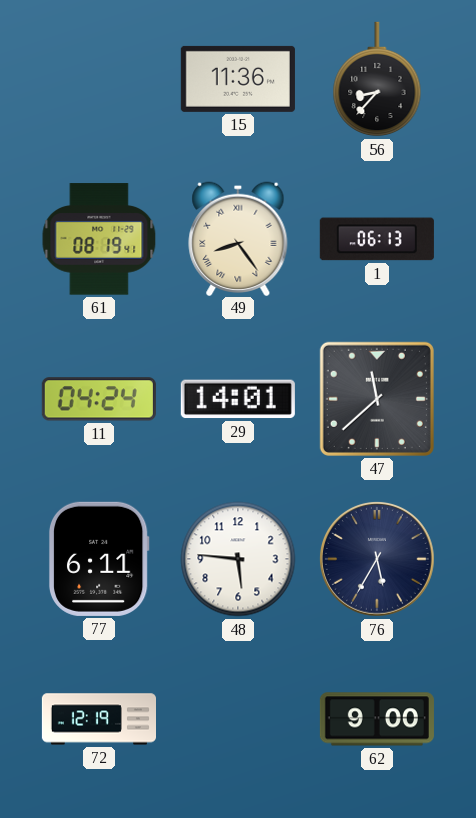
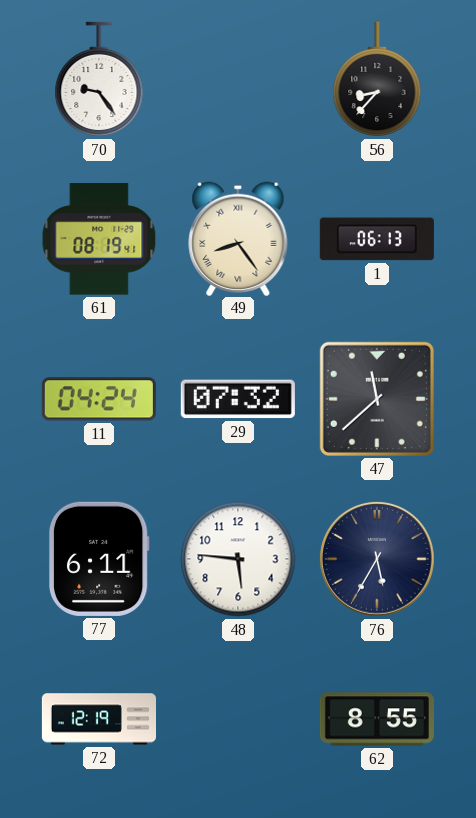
70: none -> 9:24 (99, 79)
15: 11:36 -> none (238, 79)
29: 14:01 -> 07:32 (238, 399)
62: 9:00 -> 8:55 (377, 719)
